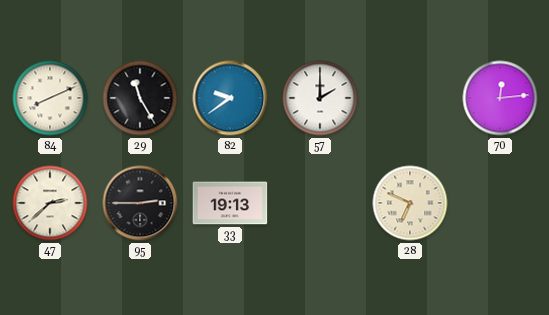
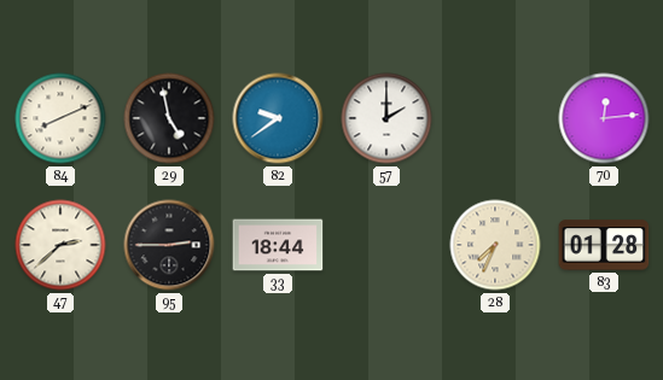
29: 11:25 -> 4:58 (169, 118)
33: 19:13 -> 18:44 (278, 245)
28: 6:49 -> 7:34 (495, 245)
83: none -> 01:28 (604, 245)
